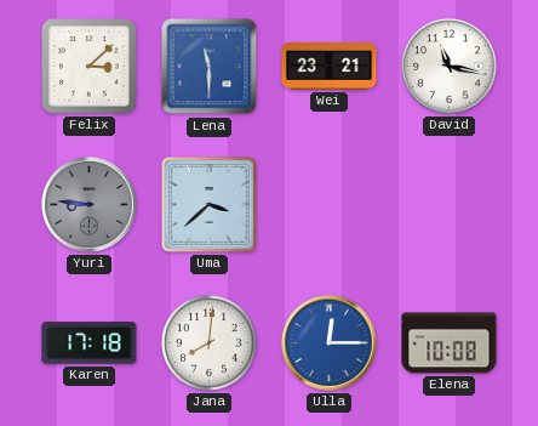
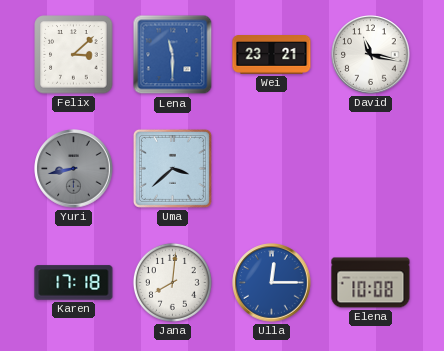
Yuri: 8:46 -> 8:43 (74, 169)
